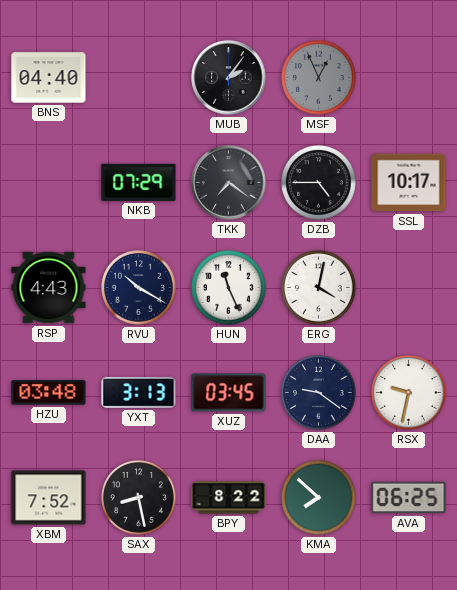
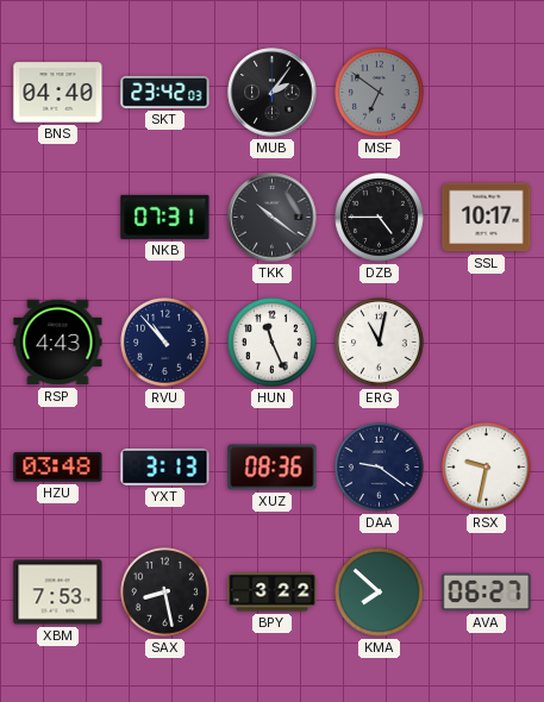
SKT: none -> 23:42 (165, 92)
MSF: 12:56 -> 6:51 (380, 93)
NKB: 07:29 -> 07:31 (165, 217)
TKK: 7:21 -> 10:21 (273, 218)
RVU: 10:20 -> 10:53 (165, 343)
ERG: 4:02 -> 11:02 (380, 343)
XUZ: 03:45 -> 08:36 (273, 468)
XBM: 7:52 -> 7:53 (58, 593)
BPY: 8:22 -> 3:22 (273, 593)
AVA: 06:25 -> 06:27 (487, 593)
